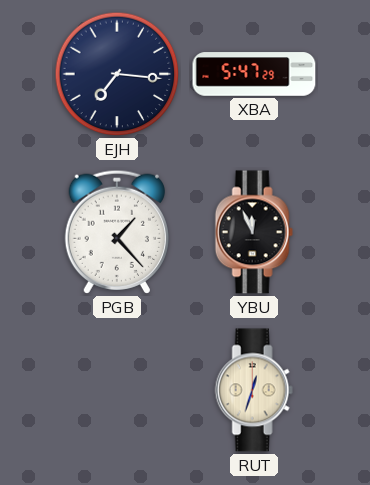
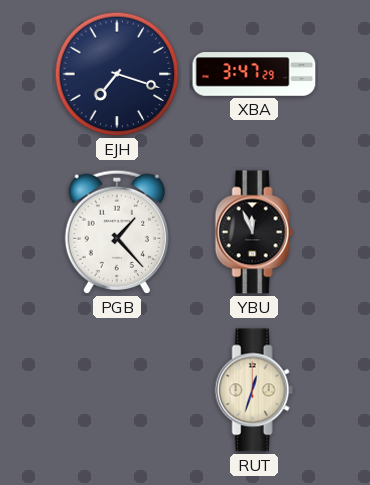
EJH: 7:16 -> 7:18 (117, 74)
XBA: 5:47 -> 3:47 (254, 74)
